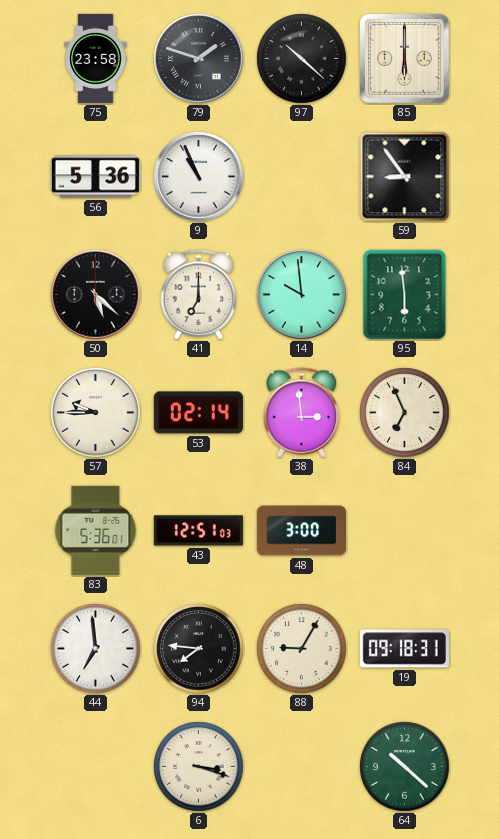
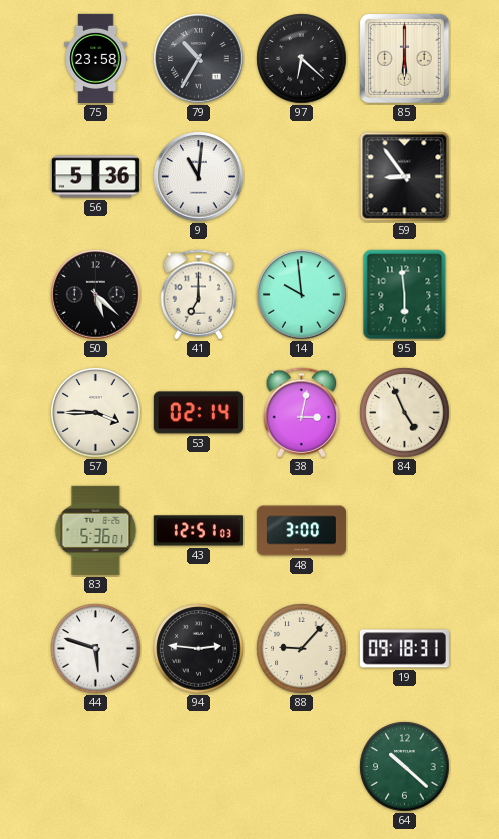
79: 1:48 -> 10:35 (199, 59)
97: 10:22 -> 6:22 (302, 59)
9: 10:56 -> 11:01 (199, 177)
57: 9:45 -> 3:45 (96, 413)
38: 2:59 -> 3:02 (302, 413)
84: 6:56 -> 4:56 (405, 413)
44: 6:59 -> 5:48 (96, 649)
94: 7:46 -> 2:46 (199, 649)
88: 9:05 -> 9:07 (302, 649)
6: 3:18 -> none (199, 767)
